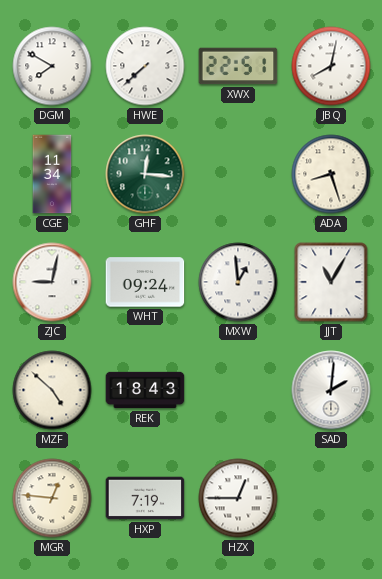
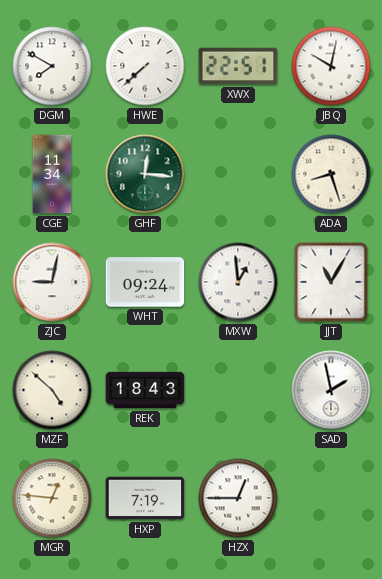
JBQ: 8:02 -> 10:02 (331, 66)
SAD: 2:01 -> 1:58 (331, 390)
